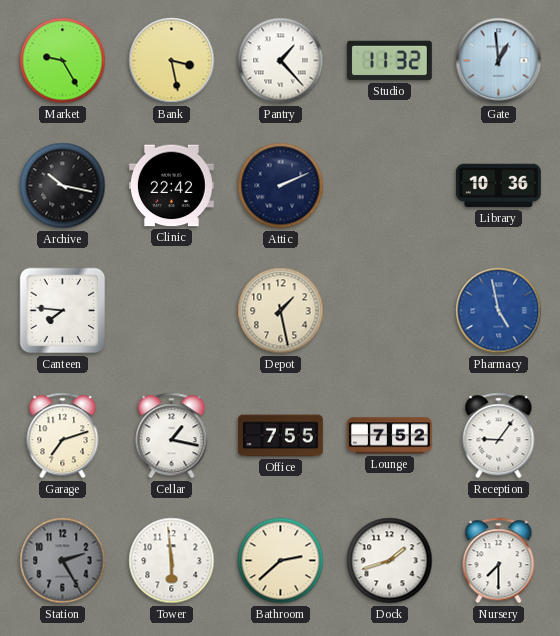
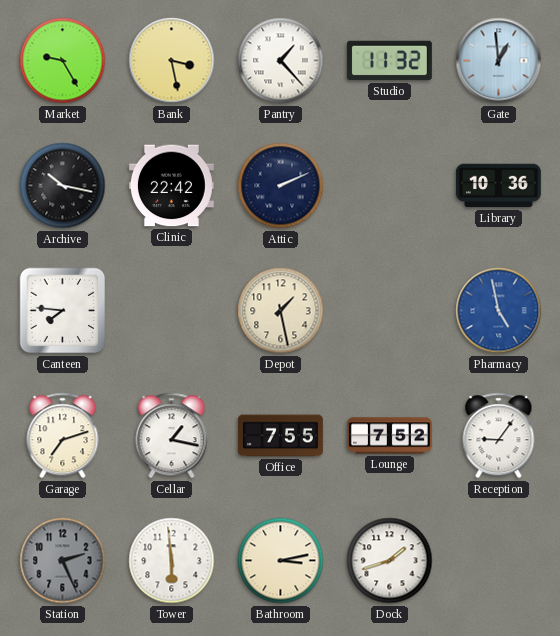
Station: 2:25 -> 2:26 (63, 561)
Bathroom: 2:38 -> 3:13 (281, 561)
Nursery: 7:30 -> none (499, 561)
